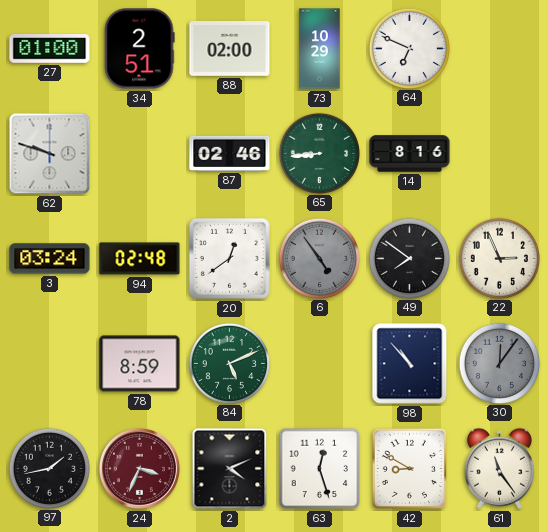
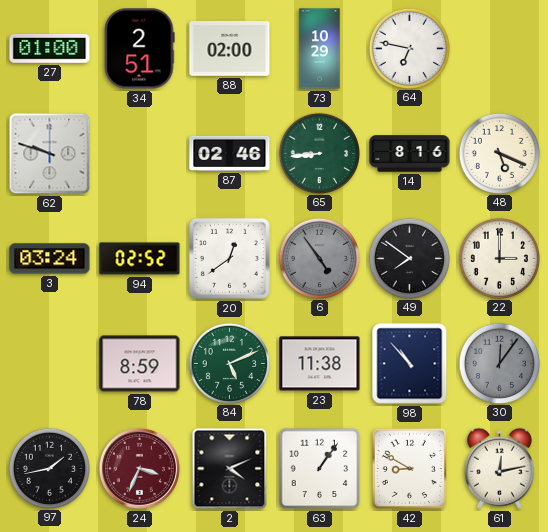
64: 6:49 -> 6:47 (409, 48)
48: none -> 5:19 (499, 153)
94: 02:48 -> 02:52 (140, 259)
22: 2:56 -> 3:00 (499, 258)
23: none -> 11:38 (320, 364)
63: 12:27 -> 1:06 (320, 469)
61: 11:24 -> 12:13 (499, 468)
